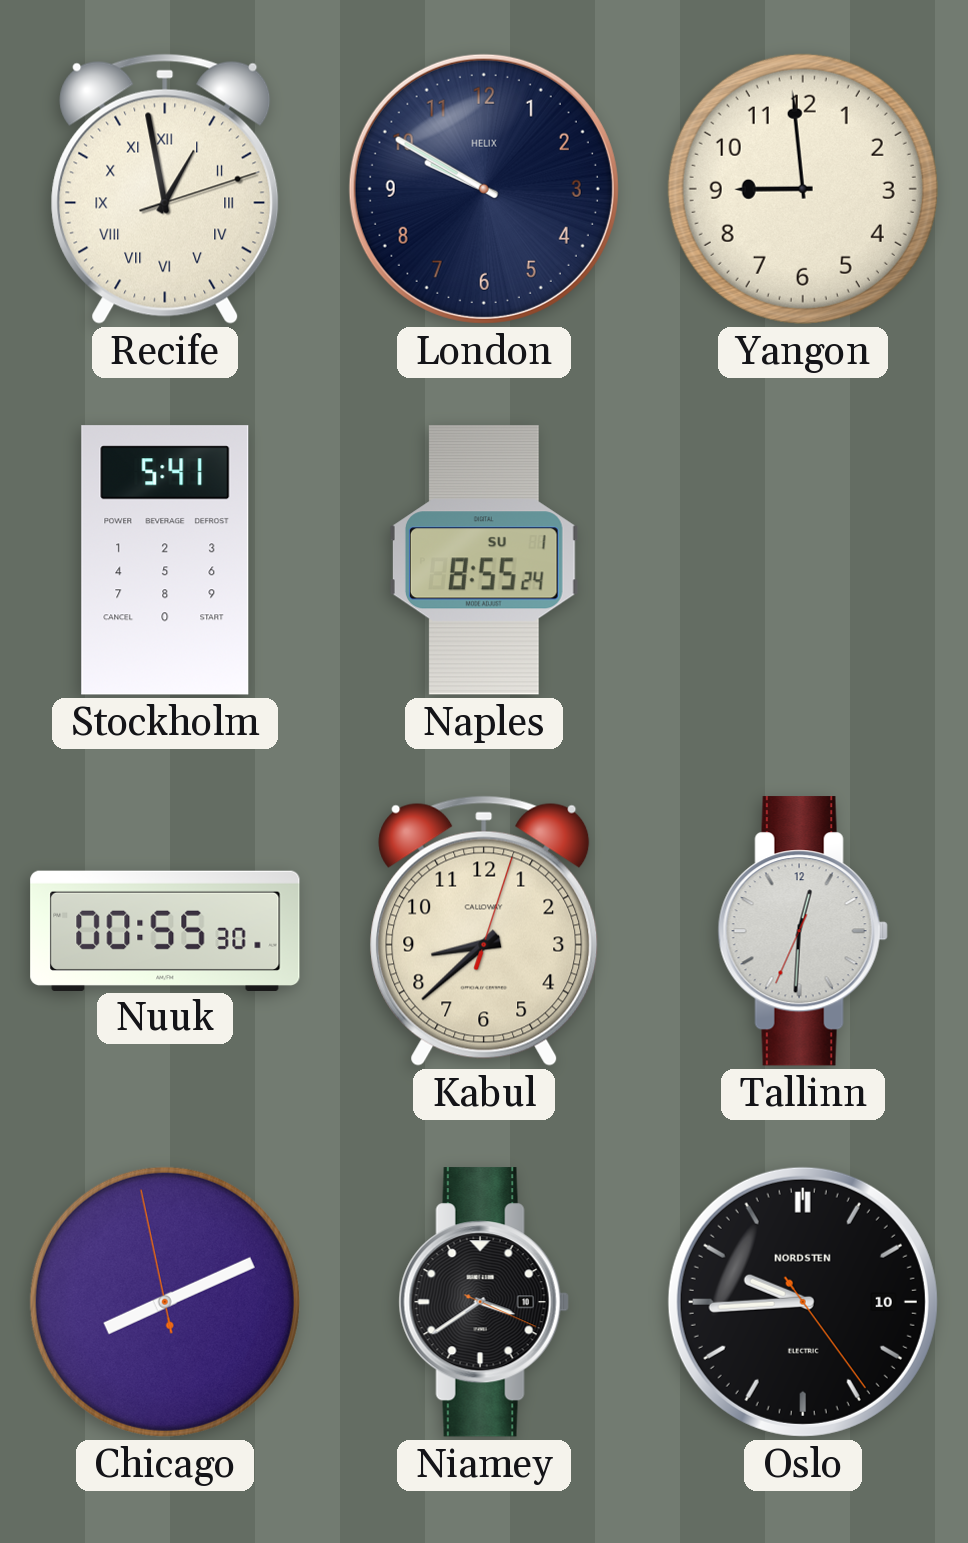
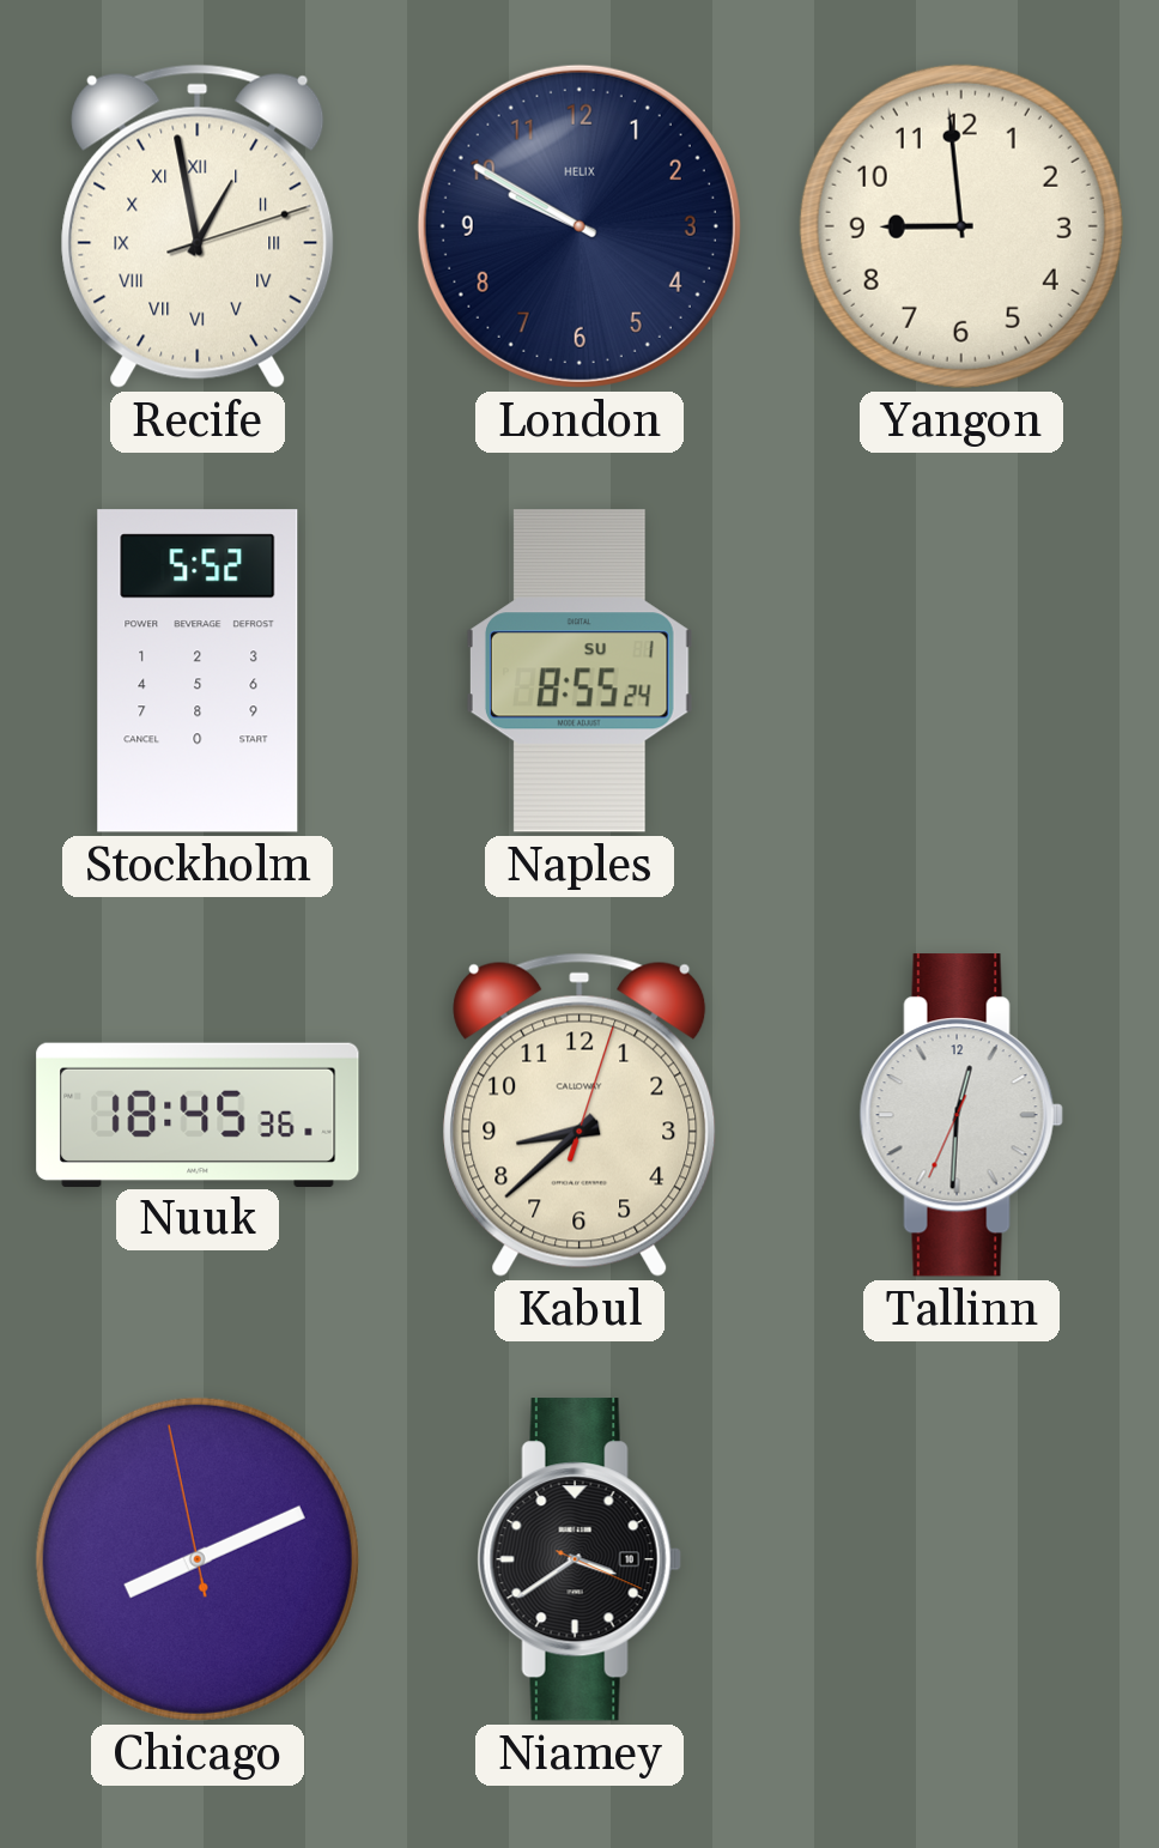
Stockholm: 5:41 -> 5:52 (198, 671)
Nuuk: 00:55 -> 18:45 (198, 1114)
Oslo: 9:44 -> none (803, 1302)
